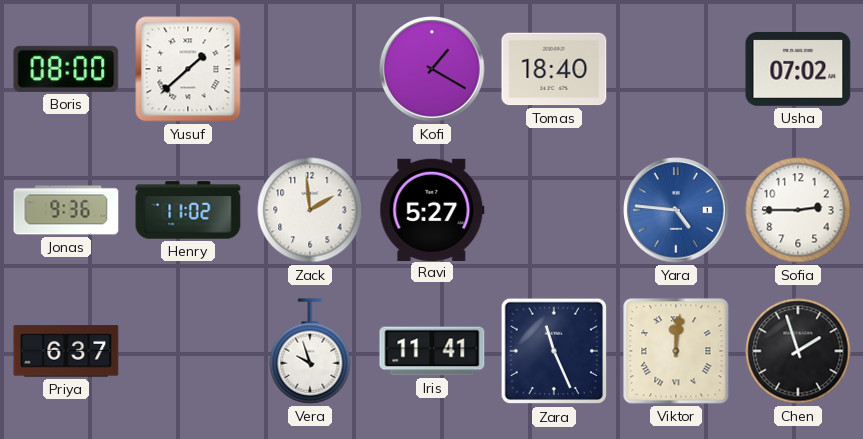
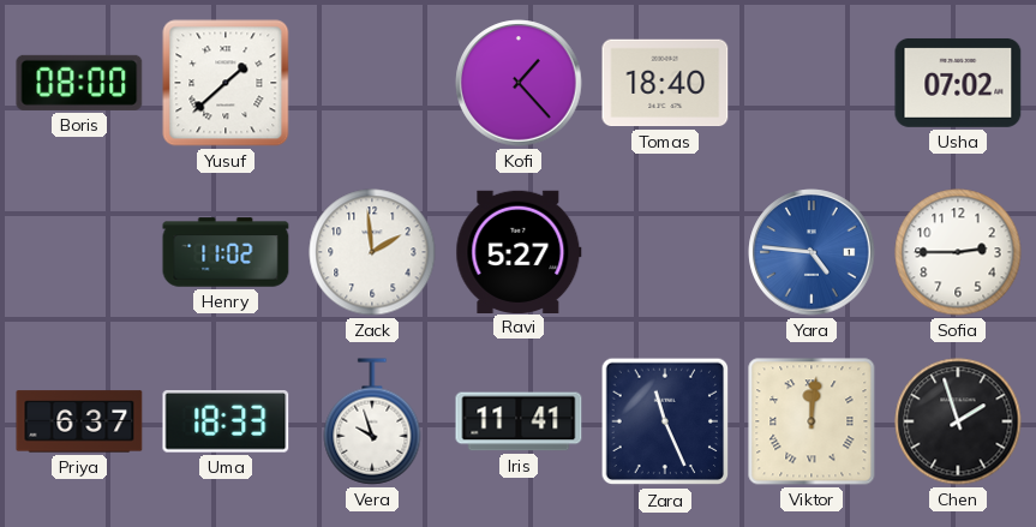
Kofi: 1:20 -> 1:23 (519, 83)
Jonas: 9:36 -> none (66, 210)
Uma: none -> 18:33 (226, 423)
